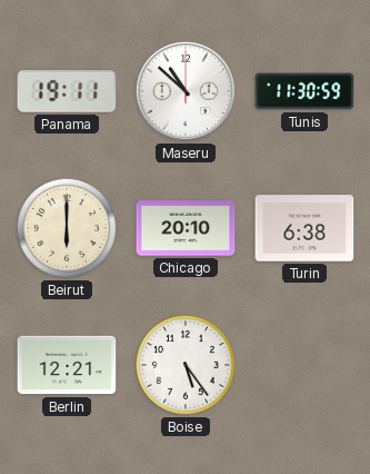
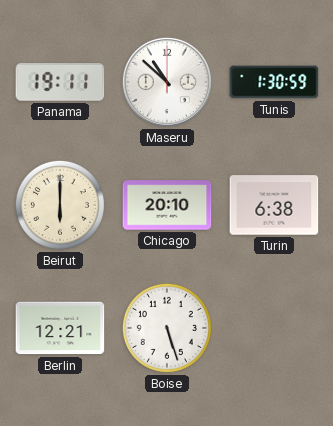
Tunis: 11:30 -> 1:30 (274, 82)
Boise: 5:24 -> 5:27 (167, 328)
